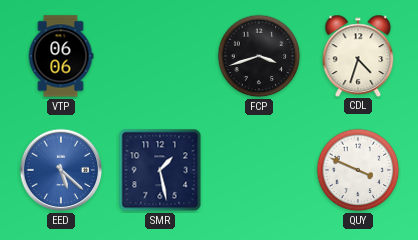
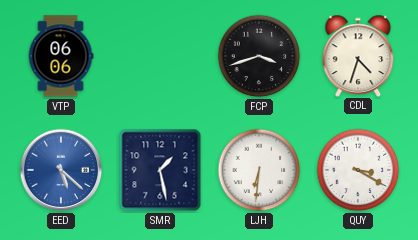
LJH: none -> 6:31 (259, 170)
QUY: 3:49 -> 3:20 (358, 170)
